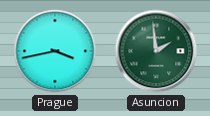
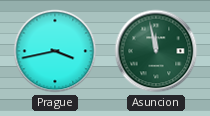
Asuncion: 1:59 -> 11:58 (156, 51)
